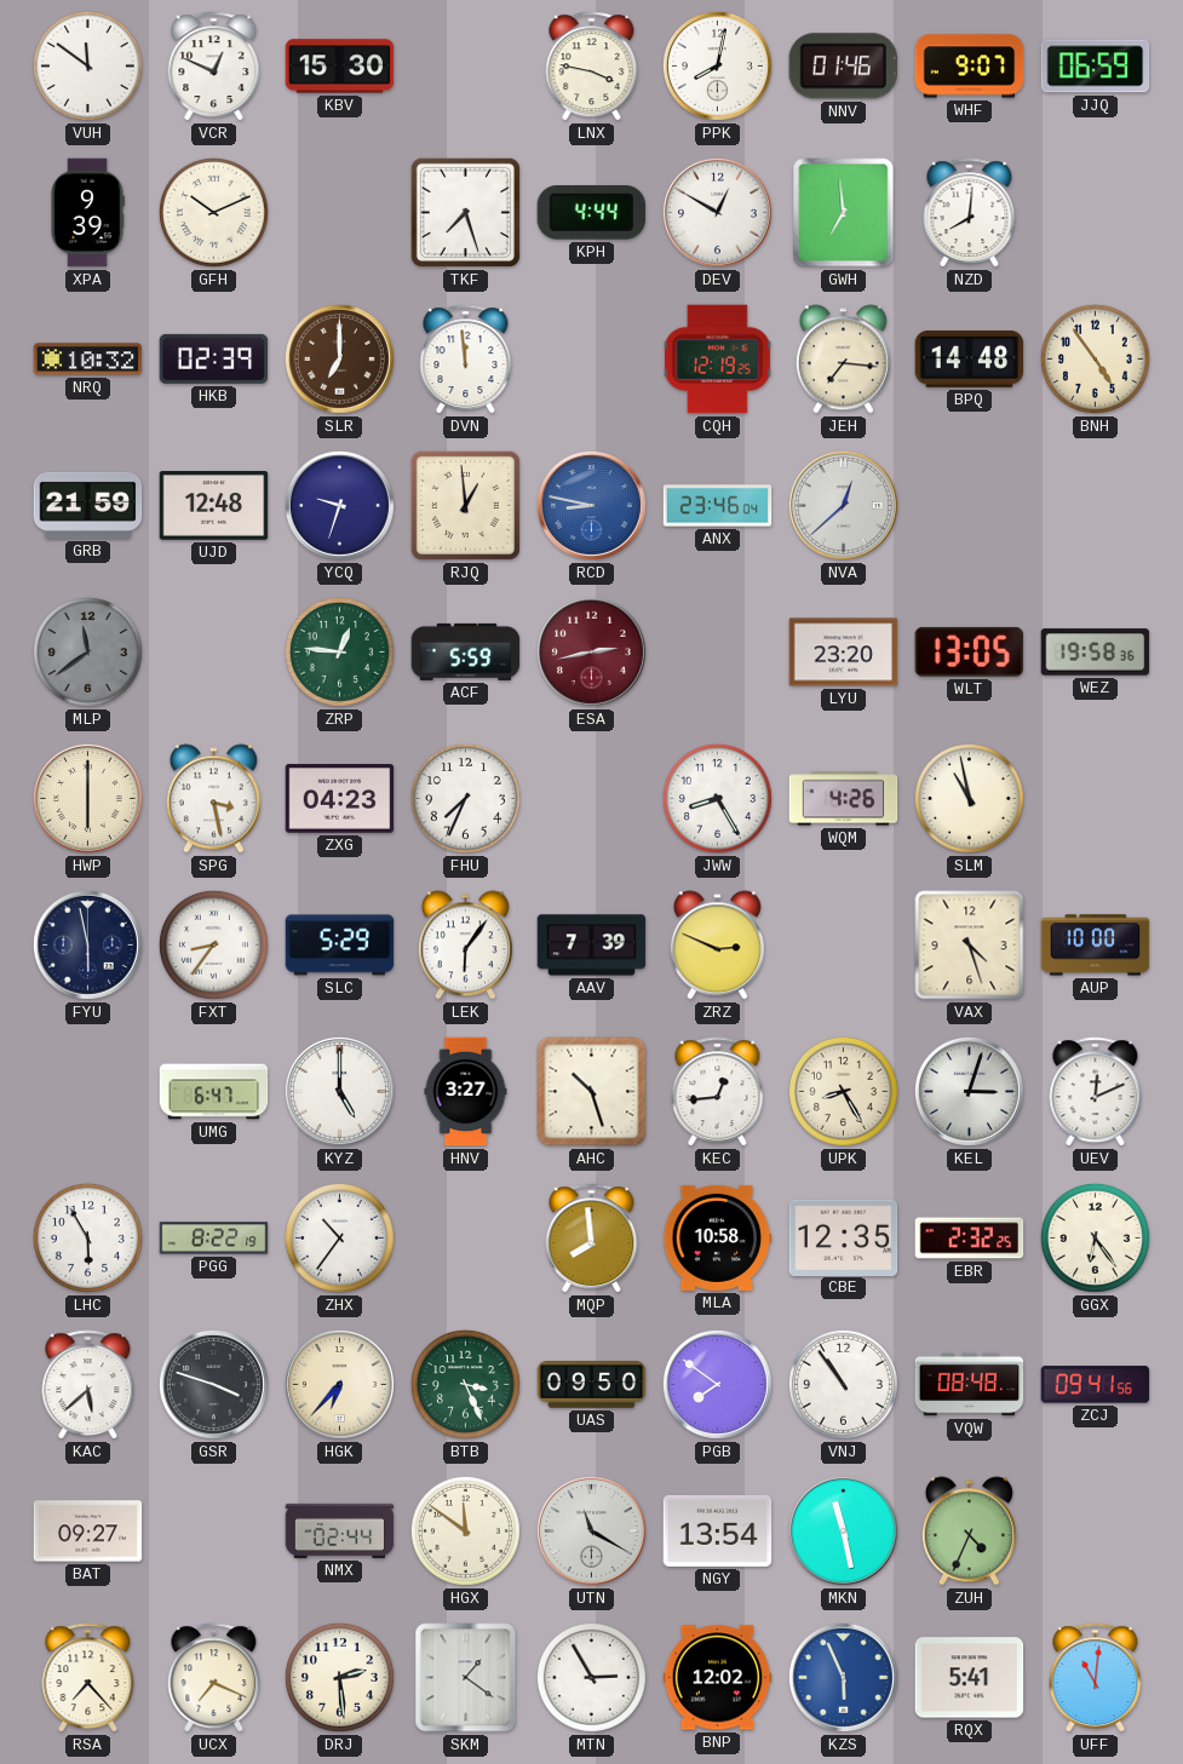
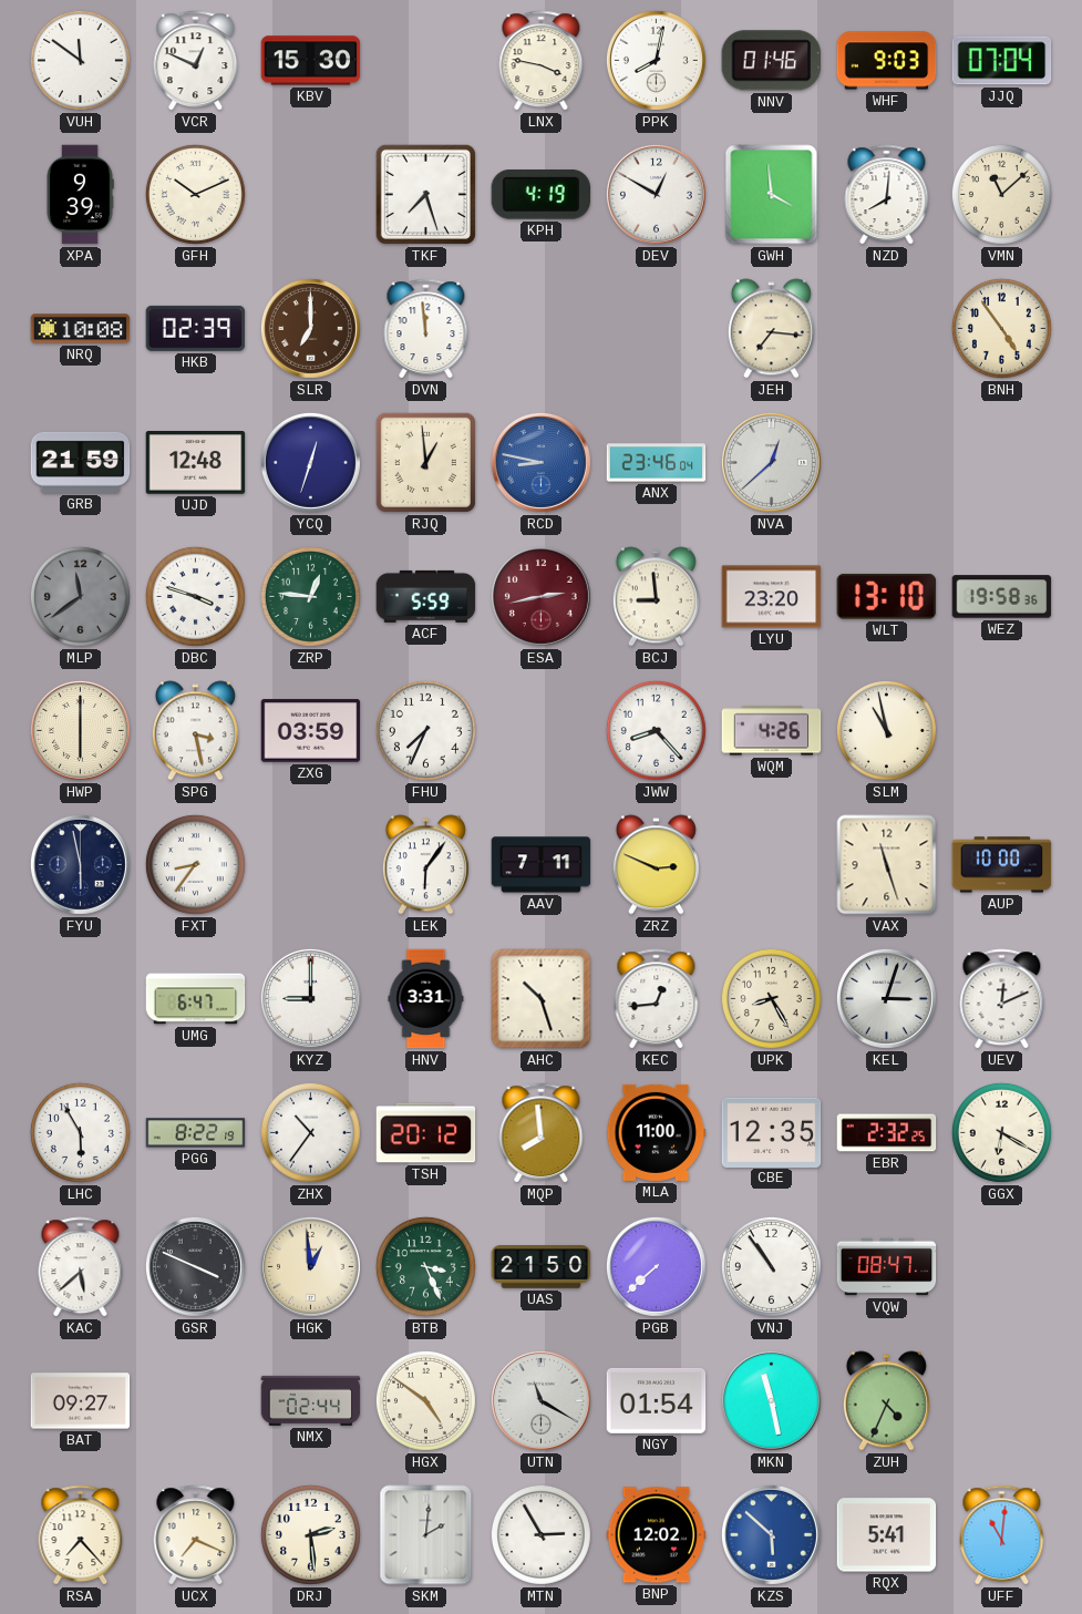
WHF: 9:07 -> 9:03 (887, 61)
JJQ: 06:59 -> 07:04 (1002, 61)
KPH: 4:44 -> 4:19 (540, 195)
GWH: 6:59 -> 3:59 (772, 195)
VMN: none -> 11:08 (1001, 194)
NRQ: 10:32 -> 10:08 (81, 329)
CQH: 12:19 -> none (717, 360)
BPQ: 14:48 -> none (970, 358)
YCQ: 9:33 -> 12:33 (310, 462)
DBC: none -> 3:48 (195, 596)
BCJ: none -> 8:59 (656, 597)
WLT: 13:05 -> 13:10 (886, 596)
ZXG: 04:23 -> 03:59 (311, 731)
JWW: 8:25 -> 8:23 (656, 730)
SLC: 5:29 -> none (340, 946)
AAV: 7:39 -> 7:11 (542, 865)
VAX: 4:27 -> 11:27 (887, 865)
KYZ: 5:00 -> 9:00 (310, 998)
HNV: 3:27 -> 3:31 (426, 999)
TSH: none -> 20:12 (426, 1133)
MLA: 10:58 -> 11:00 (657, 1132)
GGX: 6:24 -> 6:20 (1001, 1132)
GSR: 3:48 -> 3:49 (195, 1266)
HGK: 6:37 -> 12:59 (310, 1266)
UAS: 09:50 -> 21:50 (542, 1267)
PGB: 7:51 -> 7:38 (656, 1266)
VQW: 08:48 -> 08:47 (887, 1267)
ZCJ: 09:41 -> none (1096, 1385)
HGX: 11:51 -> 4:51 (425, 1400)
NGY: 13:54 -> 01:54 (657, 1400)
SKM: 1:21 -> 2:01 (426, 1535)
KZS: 5:56 -> 5:52 (771, 1534)
